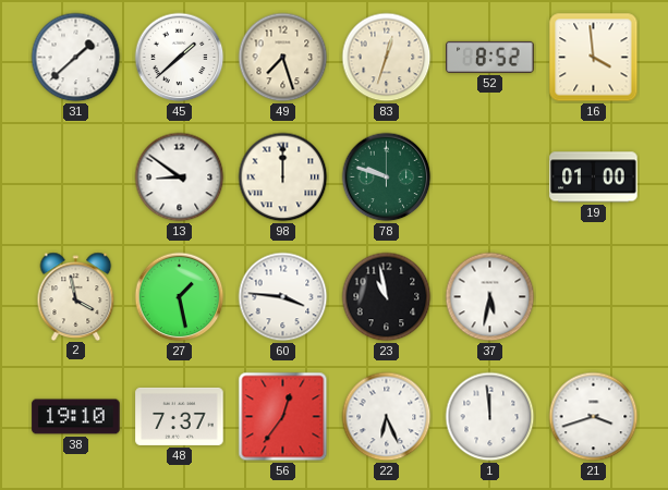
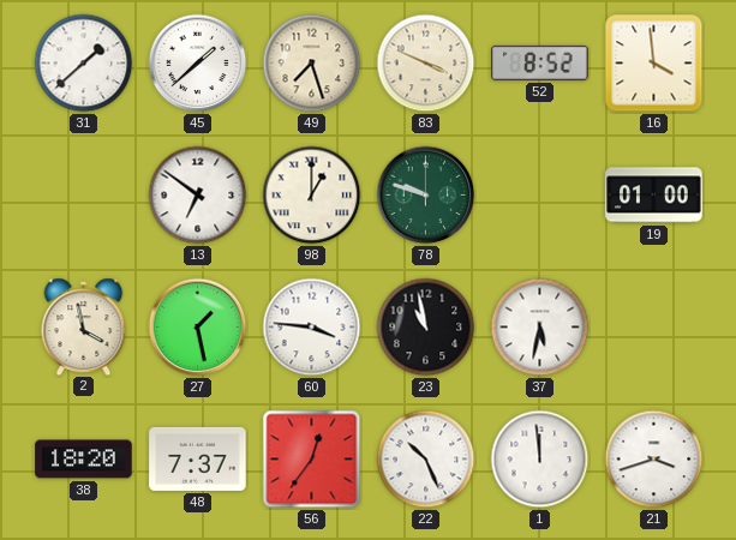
83: 12:33 -> 3:49 (426, 64)
13: 8:51 -> 6:51 (198, 196)
98: 12:00 -> 1:00 (312, 196)
38: 19:10 -> 18:20 (84, 460)
22: 6:26 -> 10:26 (426, 460)
